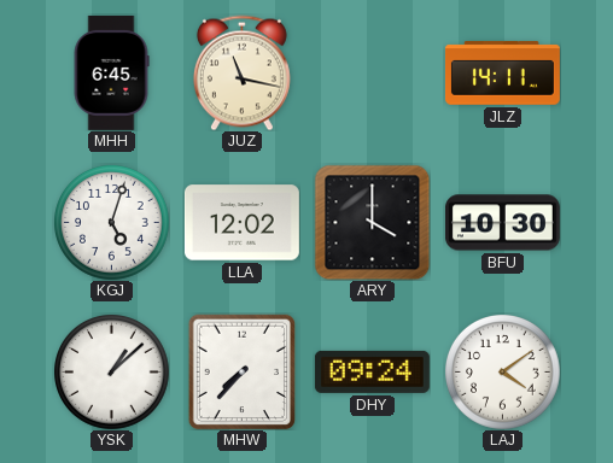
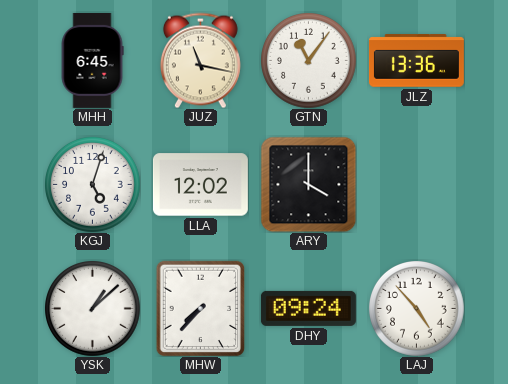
GTN: none -> 11:06 (309, 61)
JLZ: 14:11 -> 13:36 (416, 61)
BFU: 10:30 -> none (502, 223)
LAJ: 4:09 -> 4:53 (417, 309)
